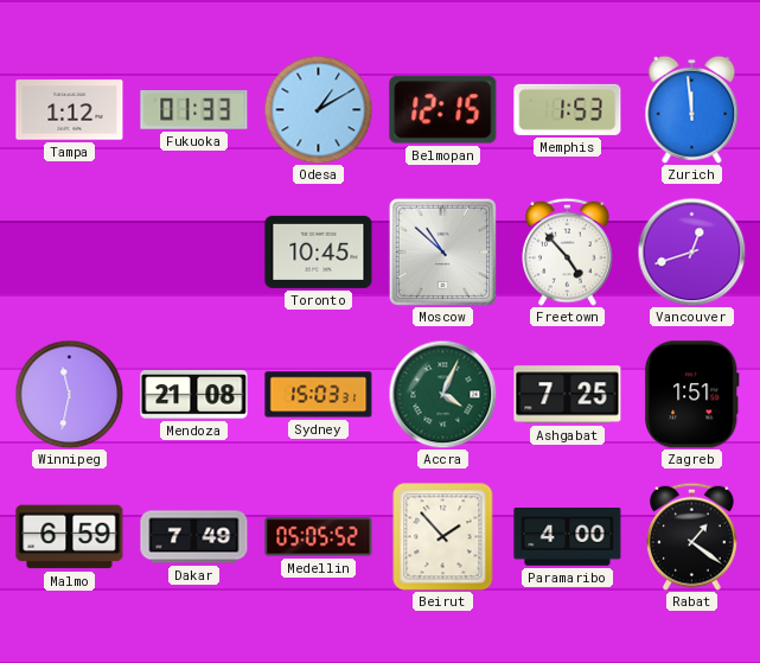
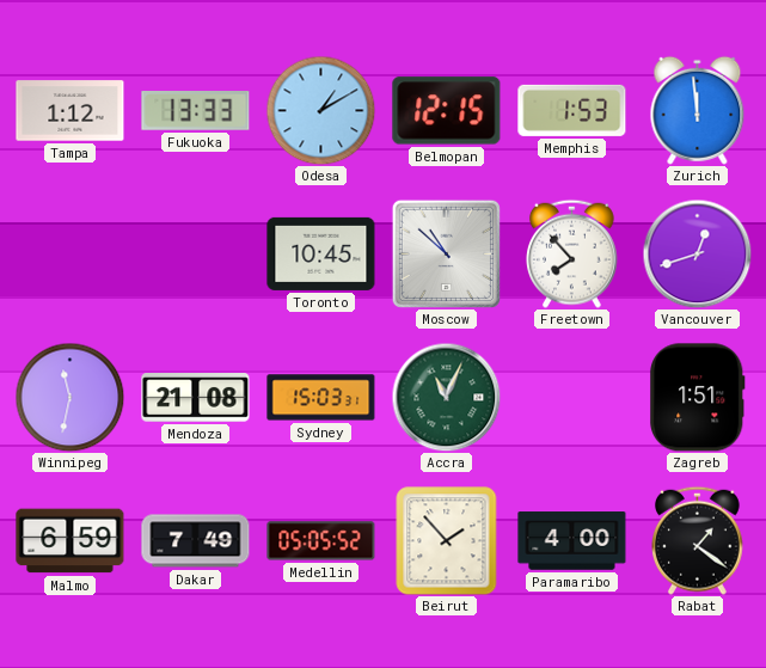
Fukuoka: 01:33 -> 13:33 (196, 111)
Freetown: 4:53 -> 7:53 (572, 253)
Accra: 4:04 -> 11:04 (446, 397)
Ashgabat: 7:25 -> none (568, 395)
